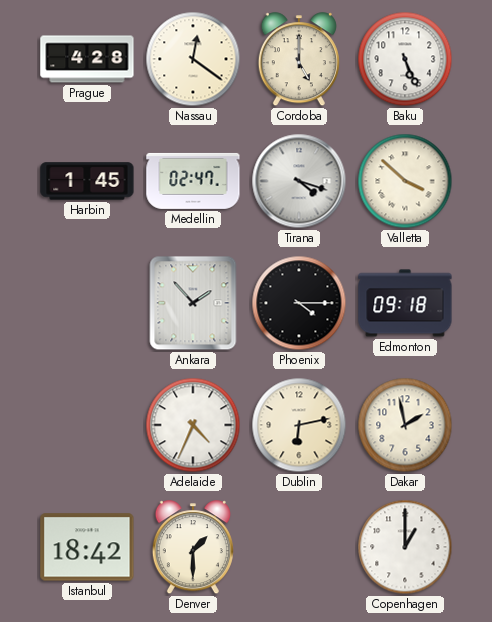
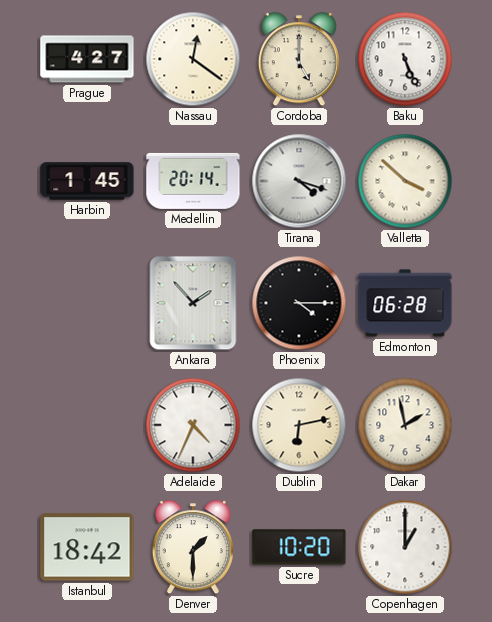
Prague: 4:28 -> 4:27 (87, 59)
Medellin: 02:47 -> 20:14 (193, 181)
Edmonton: 09:18 -> 06:28 (405, 303)
Sucre: none -> 10:20 (299, 547)
